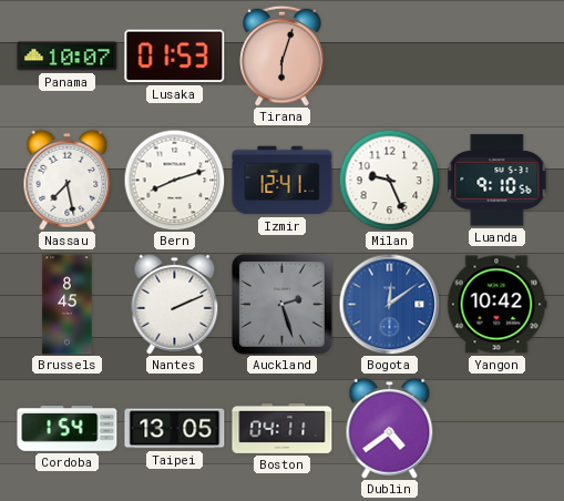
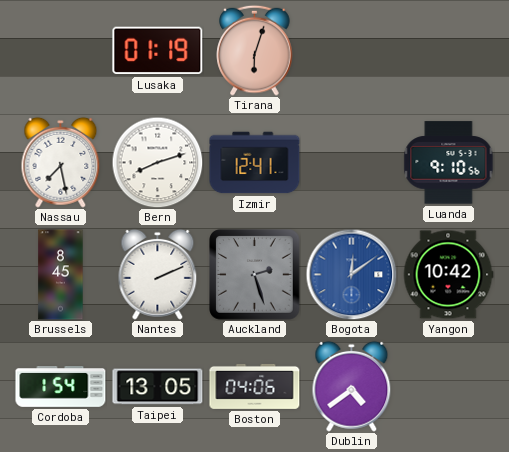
Panama: 10:07 -> none (68, 57)
Lusaka: 01:53 -> 01:19 (158, 51)
Milan: 9:26 -> none (389, 180)
Boston: 04:11 -> 04:06 (255, 386)
